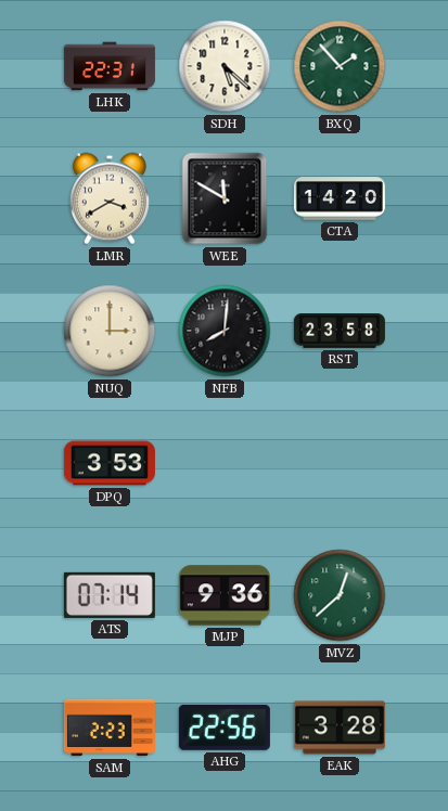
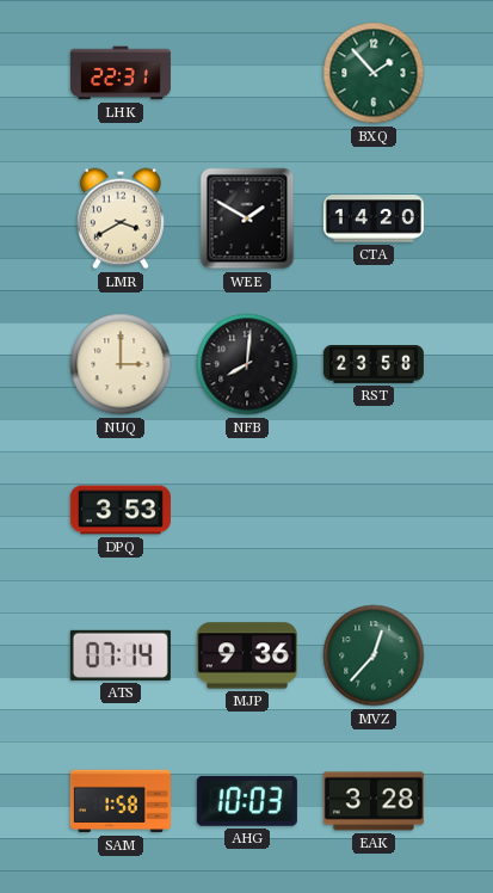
SDH: 5:22 -> none (225, 66)
WEE: 11:50 -> 1:50 (247, 218)
MVZ: 12:38 -> 12:37 (374, 655)
SAM: 2:23 -> 1:58 (121, 801)
AHG: 22:56 -> 10:03 (247, 801)
